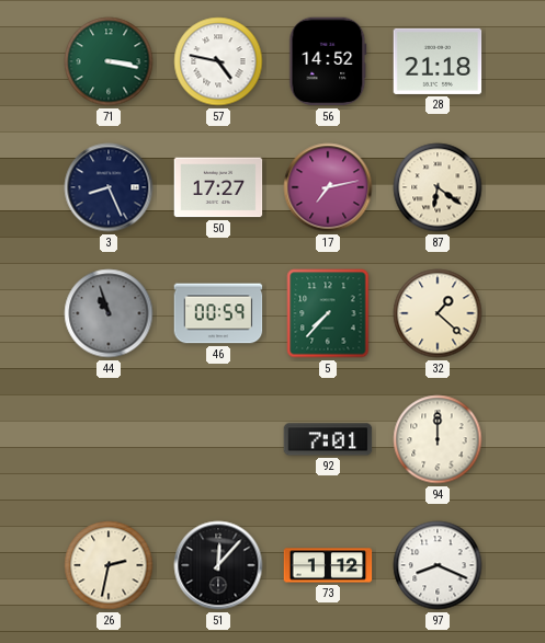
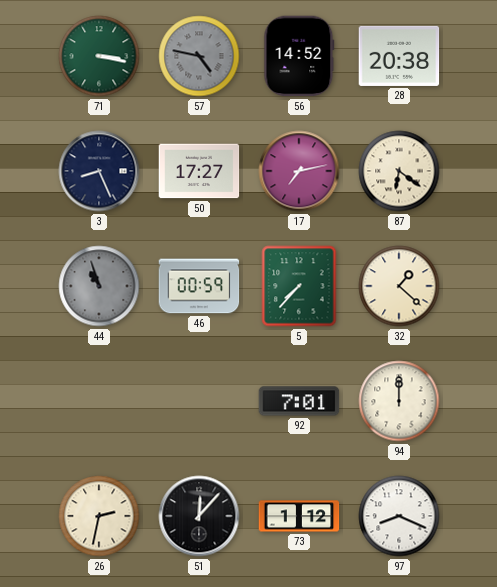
57 dial: white -> grey (199, 56)
28: 21:18 -> 20:38 (399, 56)
